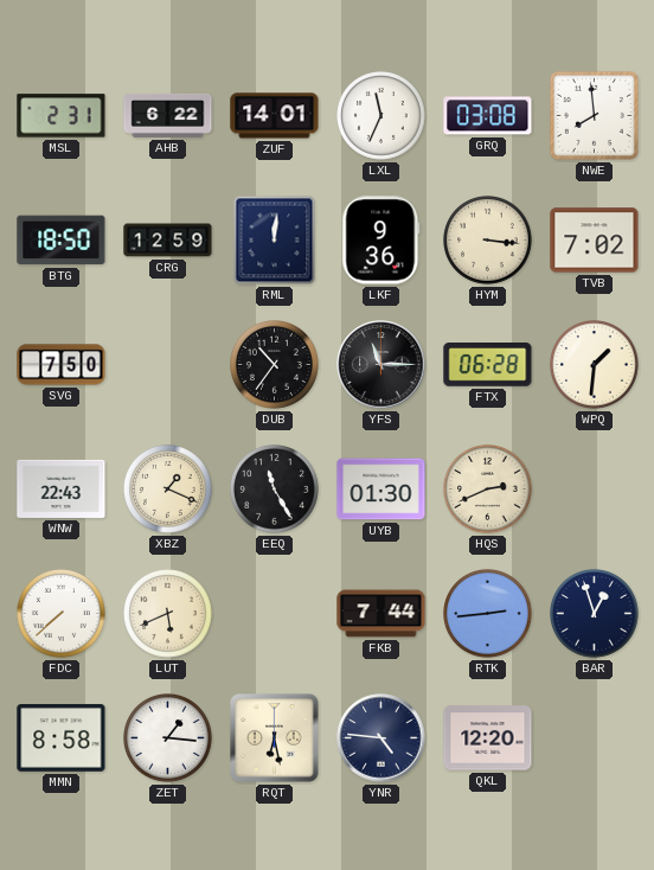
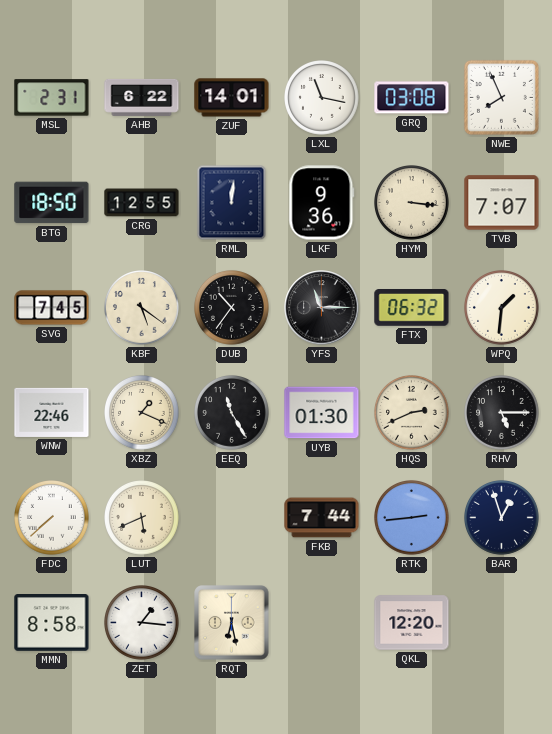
LXL: 11:34 -> 11:17 (322, 98)
NWE: 7:59 -> 7:56 (501, 97)
CRG: 12:59 -> 12:55 (142, 203)
TVB: 7:02 -> 7:07 (502, 203)
SVG: 7:50 -> 7:45 (52, 308)
KBF: none -> 5:21 (142, 308)
FTX: 06:28 -> 06:32 (412, 308)
WNW: 22:43 -> 22:46 (52, 412)
RHV: none -> 5:15 (502, 413)
YNR: 4:46 -> none (381, 738)
